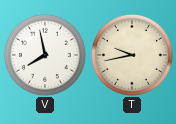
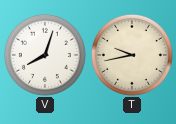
V: 7:58 -> 8:03 (45, 55)
